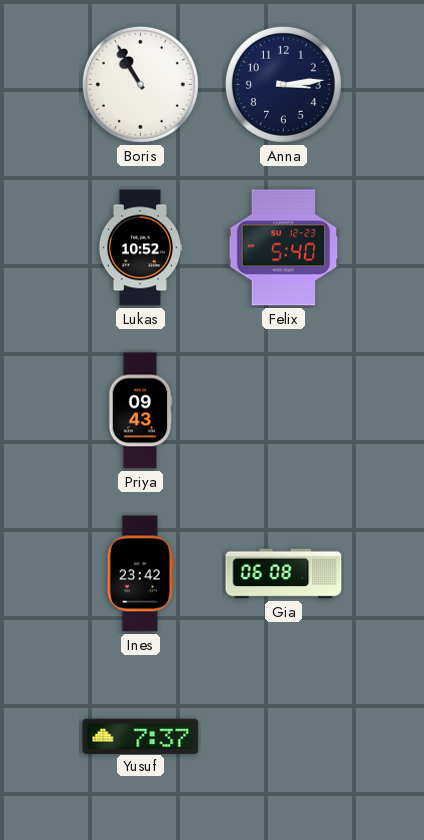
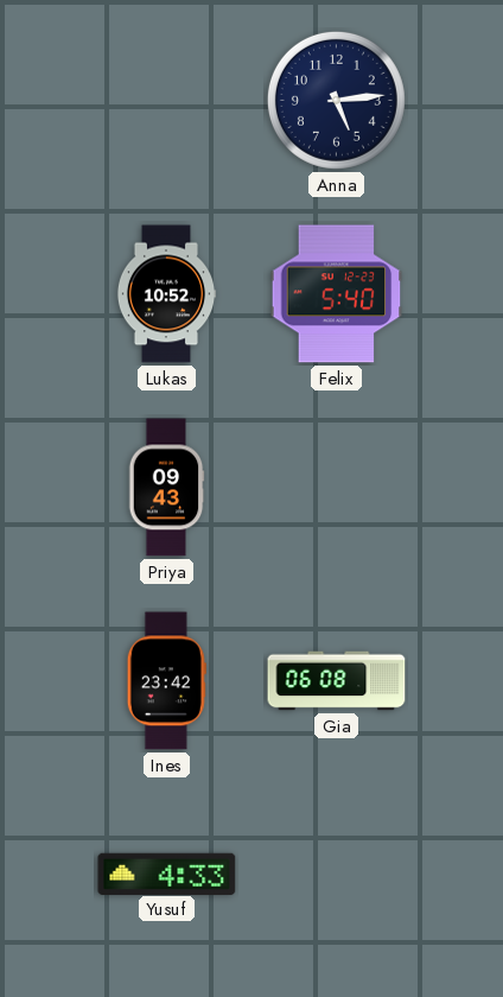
Boris: 10:55 -> none (140, 84)
Anna: 3:14 -> 5:14 (336, 100)
Yusuf: 7:37 -> 4:33 (167, 874)
